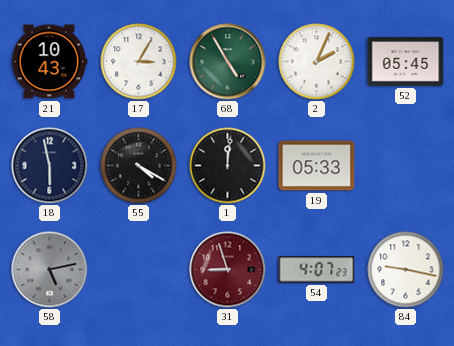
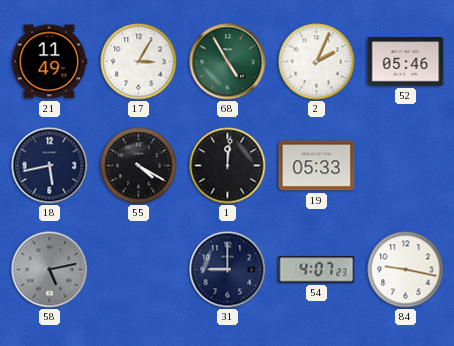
21: 10:43 -> 11:49 (49, 62)
52: 05:45 -> 05:46 (406, 62)
18: 5:58 -> 5:43 (50, 166)
31: 8:57 -> 9:00 (228, 270)
31 dial: burgundy -> navy (228, 270)
